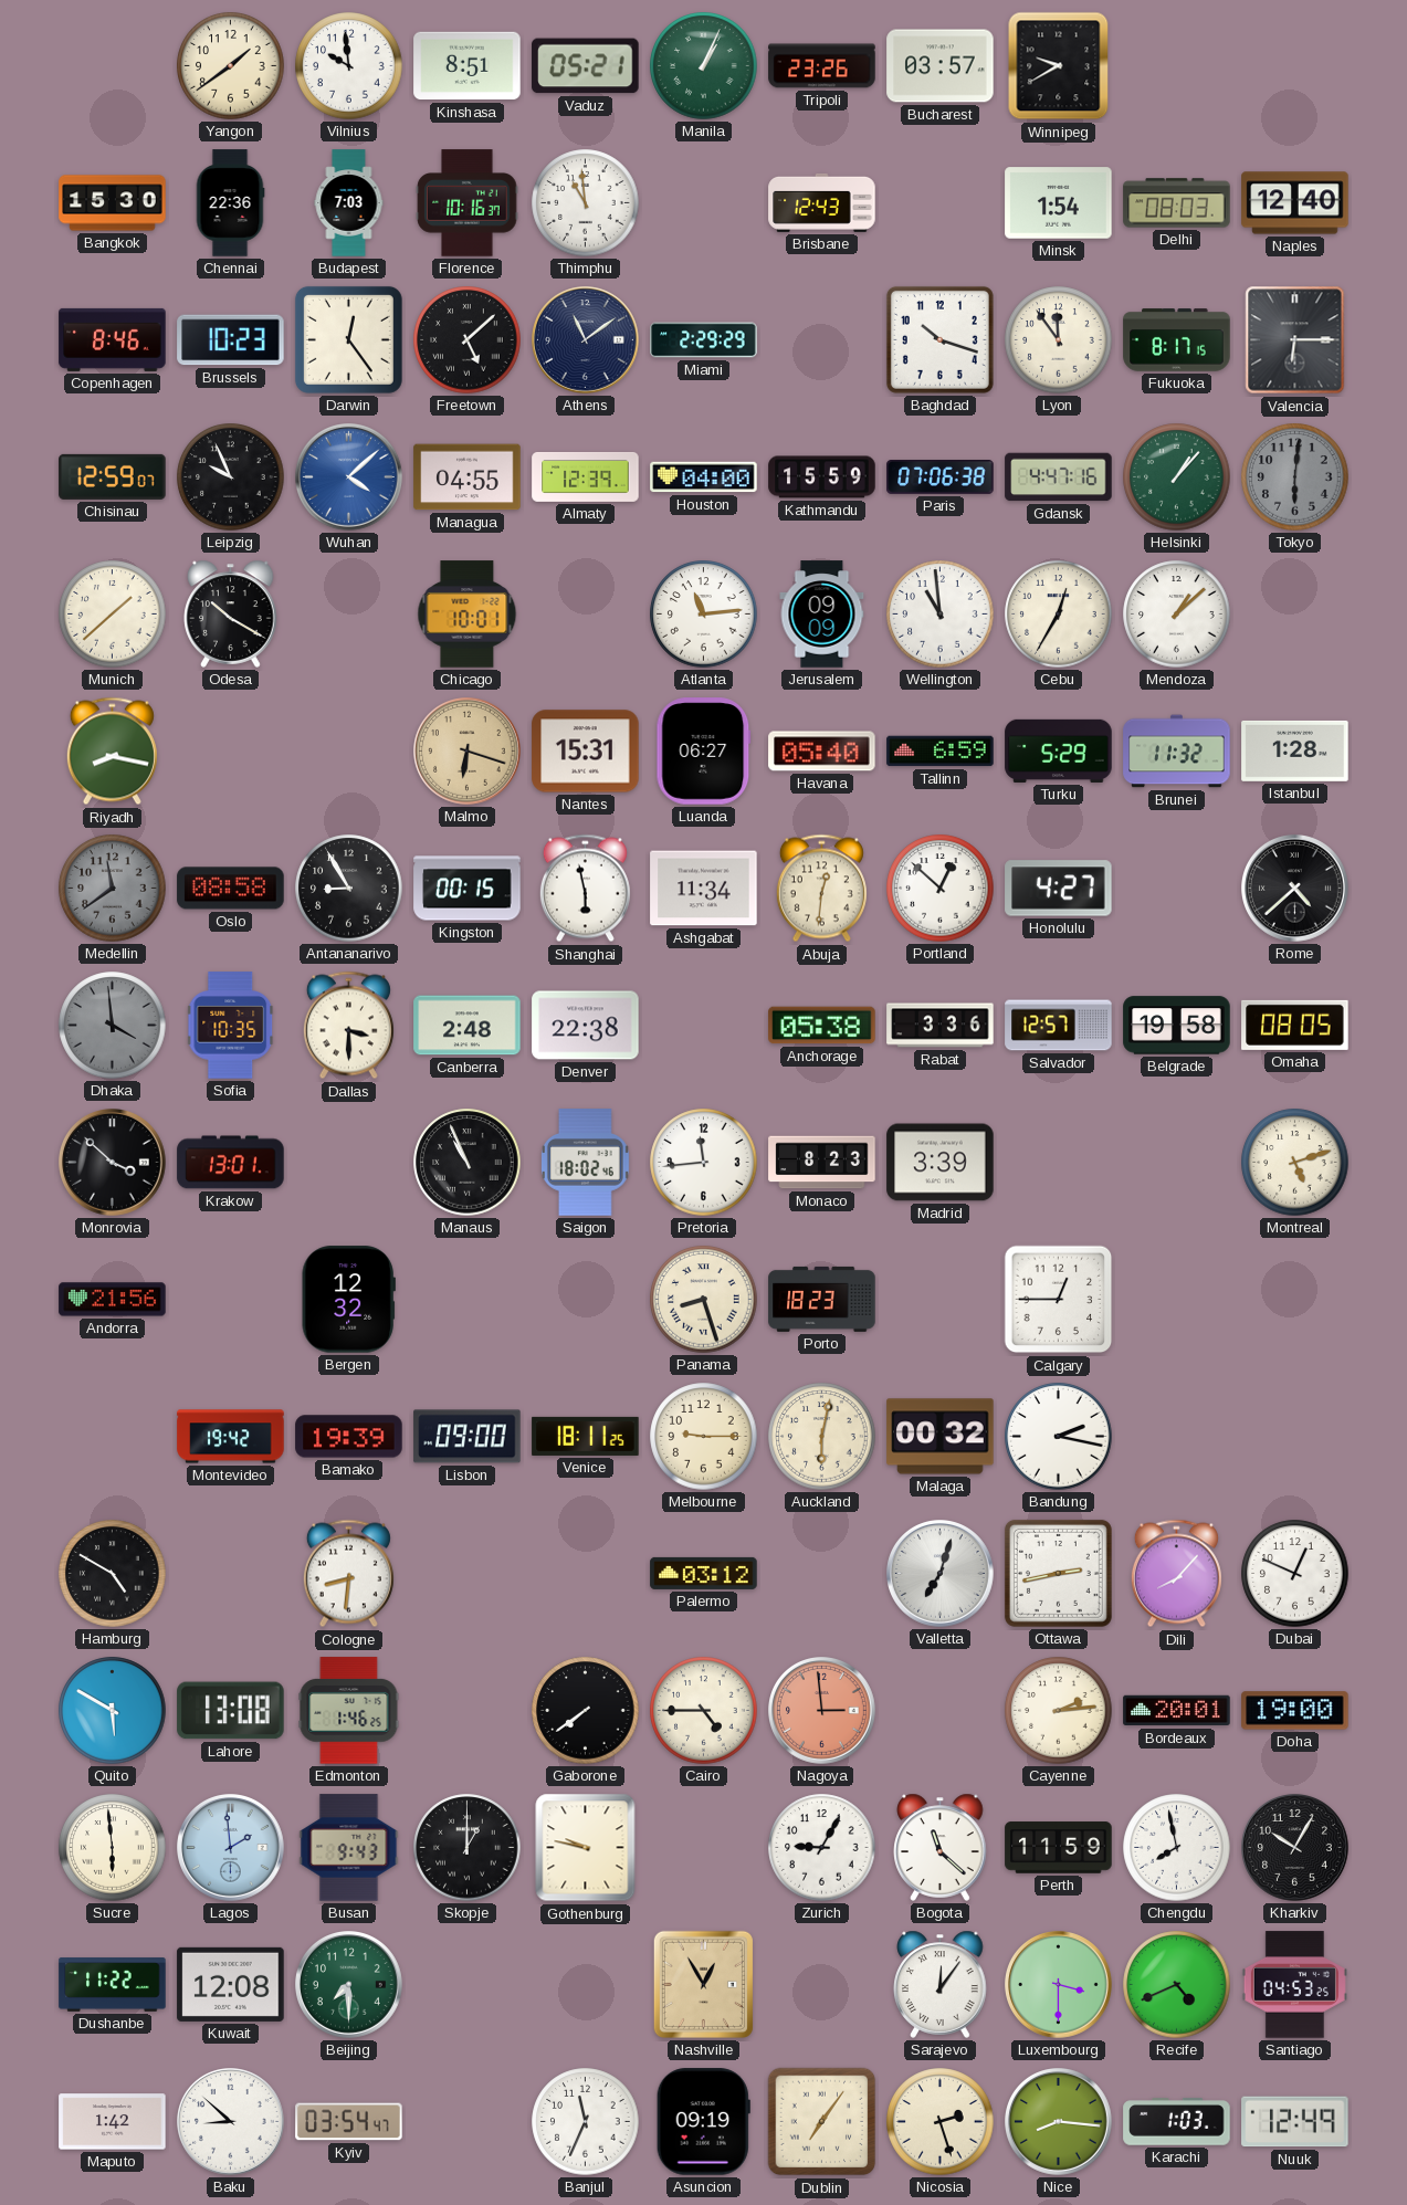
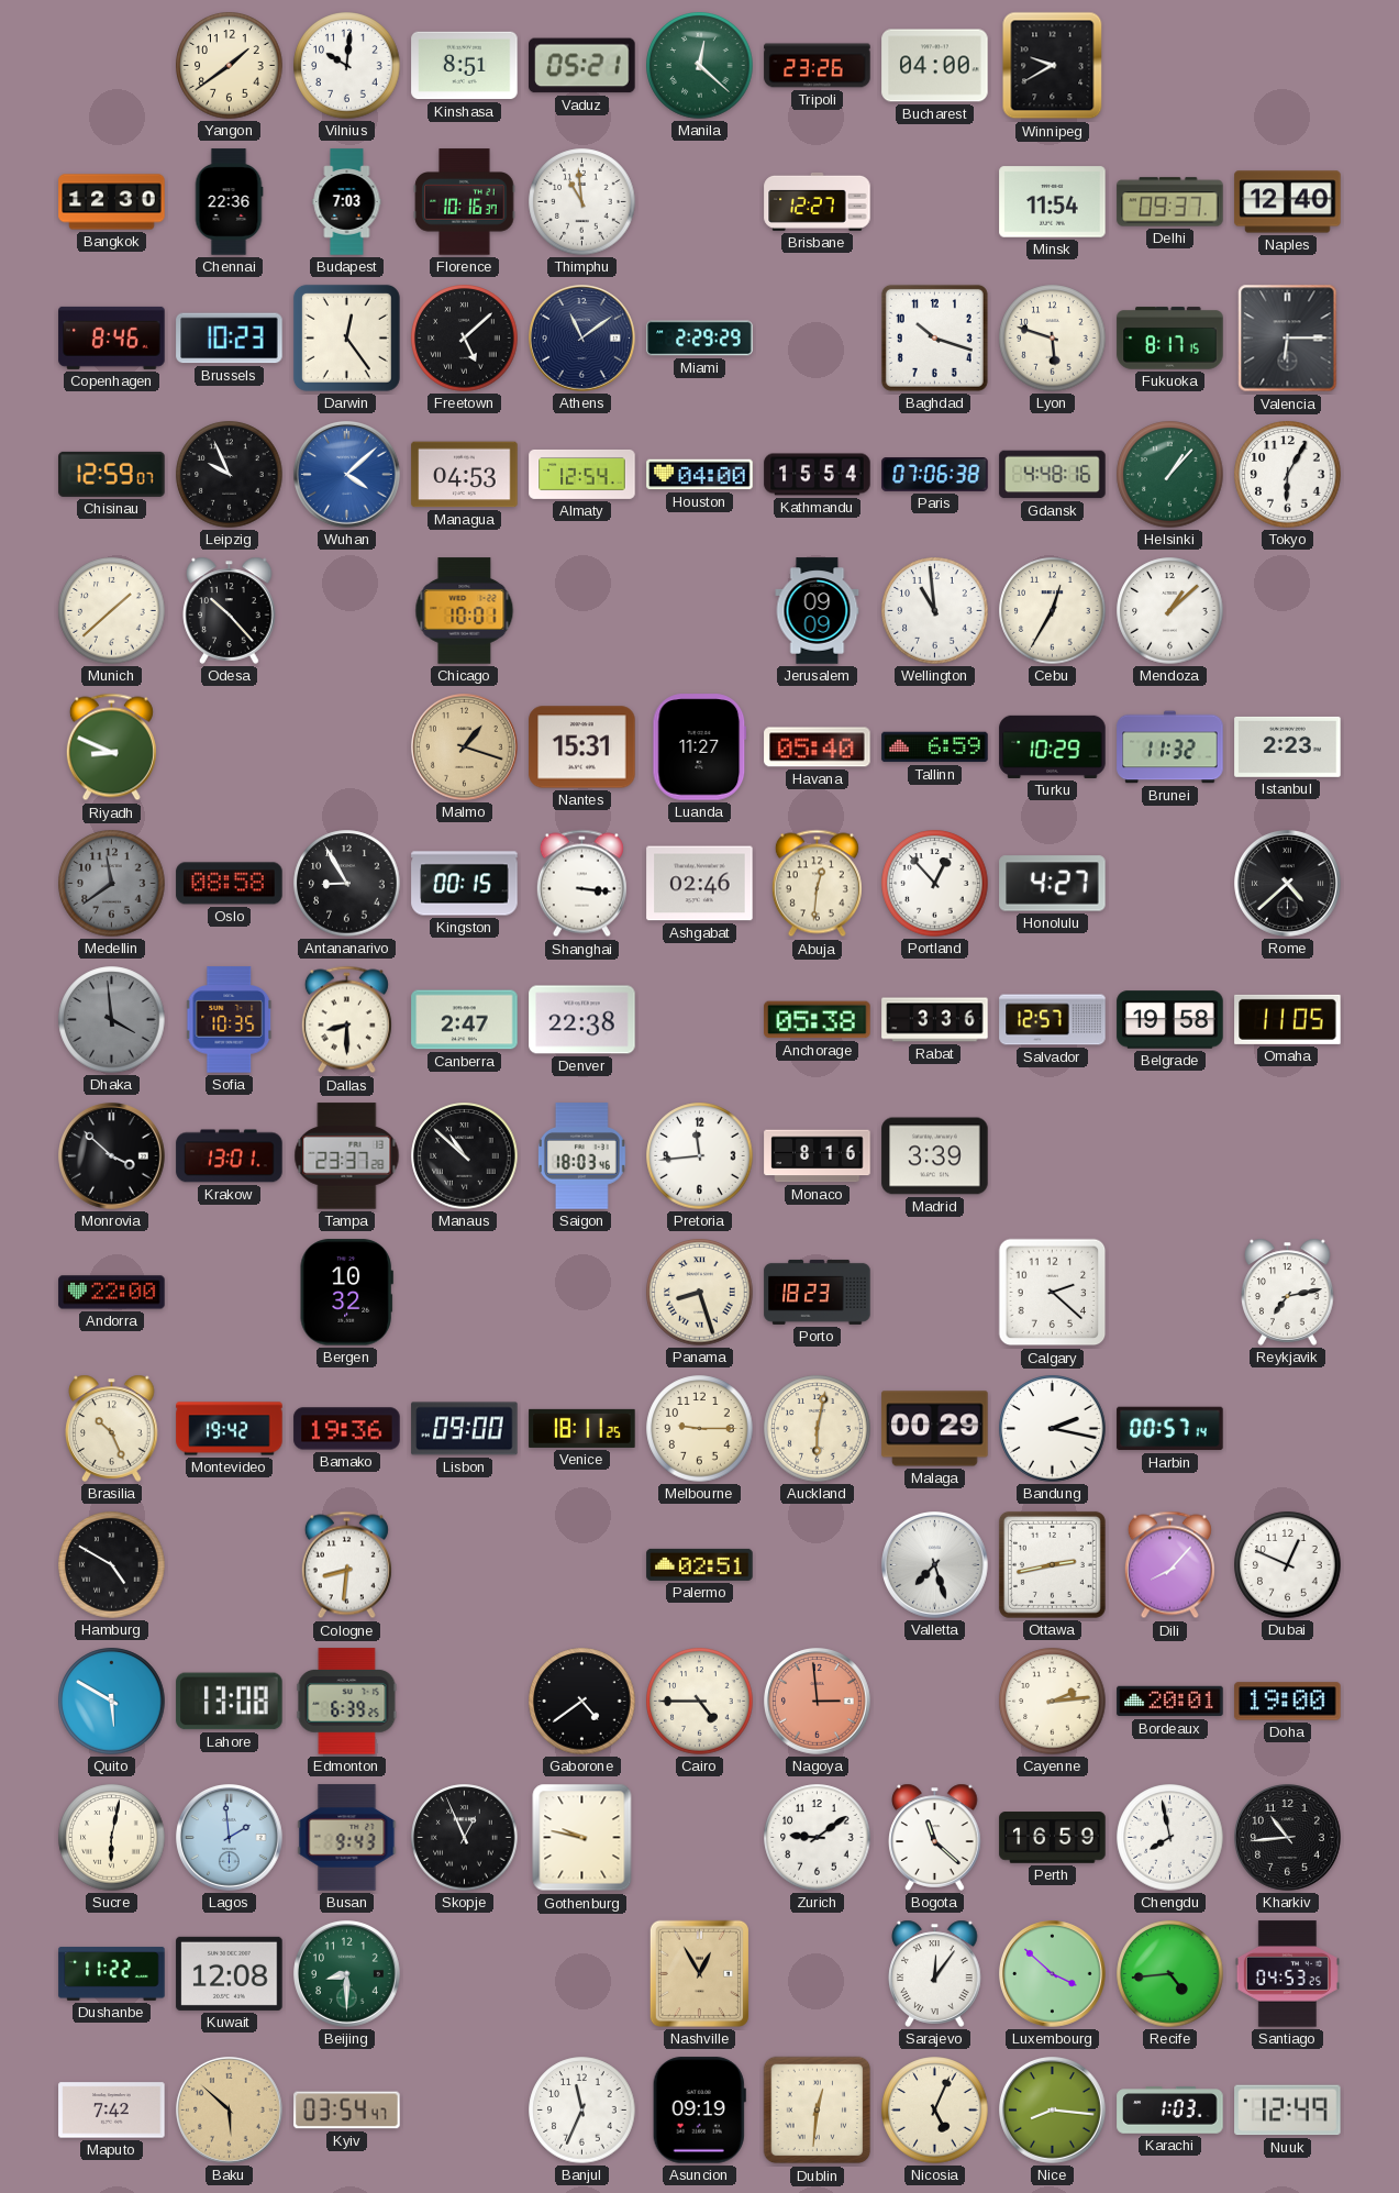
Vilnius: 9:59 -> 10:01 (347, 66)
Manila: 1:04 -> 12:22 (700, 66)
Bucharest: 03:57 -> 04:00 (935, 66)
Bangkok: 15:30 -> 12:30 (112, 202)
Brisbane: 12:43 -> 12:27 (818, 201)
Minsk: 1:54 -> 11:54 (1053, 202)
Delhi: 08:03 -> 09:37 (1170, 202)
Lyon: 11:54 -> 5:48 (1053, 339)
Managua: 04:55 -> 04:53 (465, 475)
Almaty: 12:39 -> 12:54 (582, 475)
Kathmandu: 15:59 -> 15:54 (818, 475)
Gdansk: 4:47 -> 4:48 (1053, 475)
Tokyo: 6:01 -> 6:05 (1288, 475)
Tokyo dial: grey -> white (1288, 475)
Odesa: 10:20 -> 10:23 (230, 610)
Atlanta: 11:14 -> none (704, 615)
Riyadh: 8:17 -> 8:49 (111, 747)
Malmo: 6:18 -> 1:18 (465, 747)
Luanda: 06:27 -> 11:27 (700, 747)
Turku: 5:29 -> 10:29 (1053, 746)
Istanbul: 1:28 -> 2:23 (1288, 746)
Shanghai: 5:58 -> 3:16 (581, 884)
Ashgabat: 11:34 -> 02:46 (700, 884)
Portland: 12:52 -> 12:53 (935, 884)
Dallas: 3:30 -> 8:30 (346, 1020)
Canberra: 2:48 -> 2:47 (465, 1020)
Omaha: 08:05 -> 11:05 (1288, 1019)
Tampa: none -> 23:37 (347, 1156)
Manaus: 10:56 -> 10:52 (465, 1156)
Saigon: 18:02 -> 18:03 (581, 1156)
Monaco: 8:23 -> 8:16 (818, 1156)
Montreal: 5:12 -> none (1295, 1163)
Andorra: 21:56 -> 22:00 (112, 1293)
Bergen: 12:32 -> 10:32 (346, 1293)
Calgary: 12:45 -> 2:22 (1053, 1293)
Reykjavik: none -> 7:13 (1288, 1292)
Brasilia: none -> 10:26 (112, 1428)
Bamako: 19:39 -> 19:36 (347, 1429)
Malaga: 00:32 -> 00:29 (935, 1429)
Harbin: none -> 00:57 (1170, 1429)
Palermo: 03:12 -> 02:51 (700, 1564)
Valletta: 7:03 -> 7:27 (935, 1565)
Edmonton: 1:46 -> 6:39 (347, 1702)
Gaborone: 7:39 -> 4:39 (582, 1702)
Sucre: 5:59 -> 6:02 (112, 1838)
Skopje: 1:00 -> 12:56 (465, 1838)
Zurich: 9:05 -> 9:09 (818, 1838)
Perth: 11:59 -> 16:59 (1053, 1838)
Kharkiv: 10:05 -> 10:44 (1288, 1838)
Beijing: 7:30 -> 8:30 (347, 1974)
Luxembourg: 3:30 -> 3:52 (1053, 1974)
Recife: 4:41 -> 4:44 (1170, 1974)
Maputo: 1:42 -> 7:42 (112, 2111)
Baku: 8:52 -> 5:52 (230, 2111)
Baku dial: white -> champagne (230, 2111)
Dublin: 7:06 -> 12:31 (818, 2111)
Nicosia: 2:27 -> 5:04 (935, 2111)
